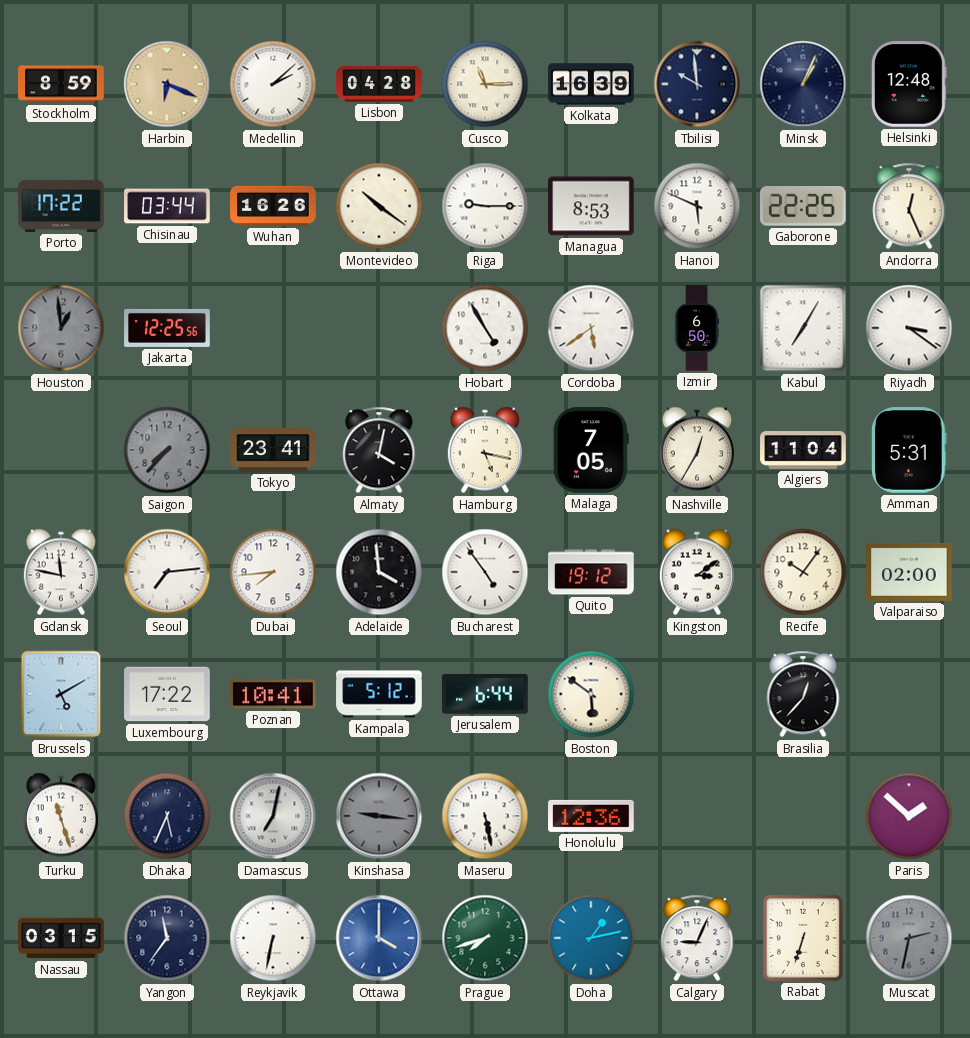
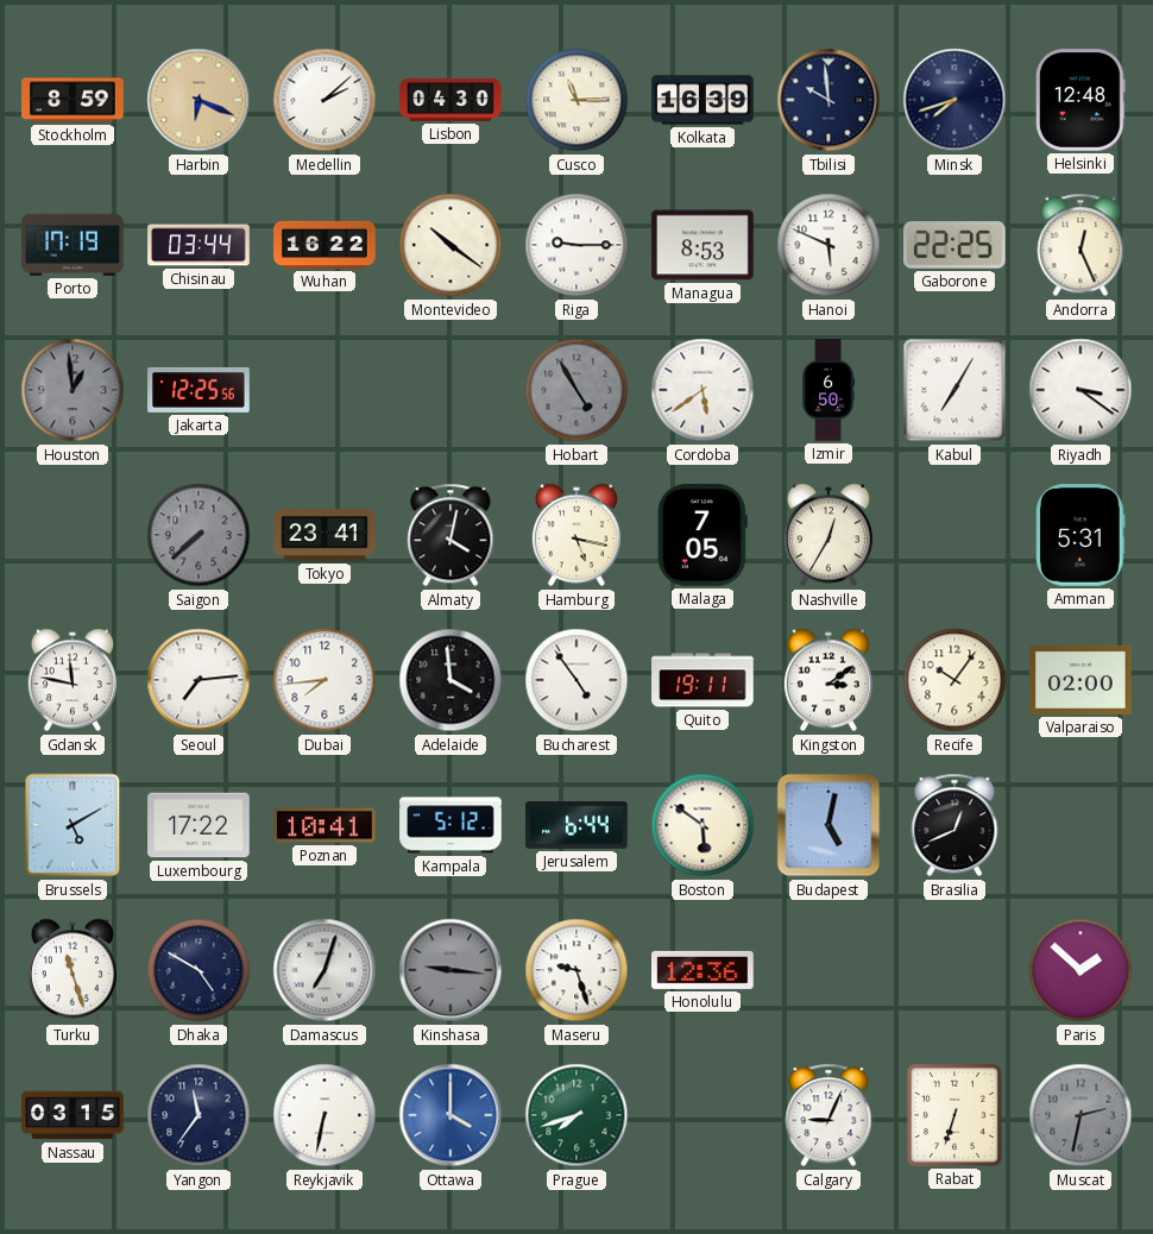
Lisbon: 04:28 -> 04:30 (451, 100)
Minsk: 1:04 -> 7:42 (954, 100)
Porto: 17:22 -> 17:19 (73, 245)
Wuhan: 16:26 -> 16:22 (325, 245)
Hobart dial: white -> grey (576, 390)
Saigon: 7:37 -> 7:38 (199, 535)
Algiers: 11:04 -> none (803, 451)
Quito: 19:12 -> 19:11 (702, 680)
Budapest: none -> 5:02 (828, 825)
Brasilia: 12:37 -> 12:41 (954, 825)
Dhaka: 5:34 -> 4:50 (199, 970)
Damascus: 7:02 -> 7:03 (325, 970)
Maseru: 5:28 -> 9:27 (576, 970)
Doha: 1:13 -> none (591, 938)
